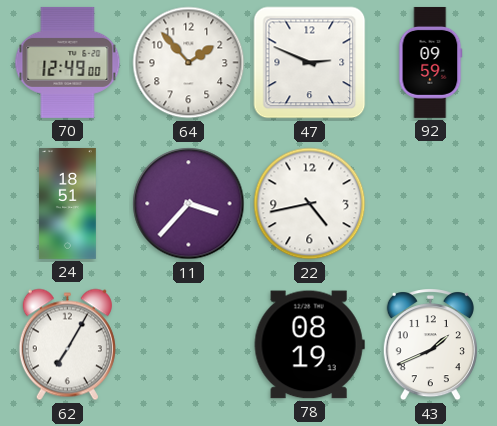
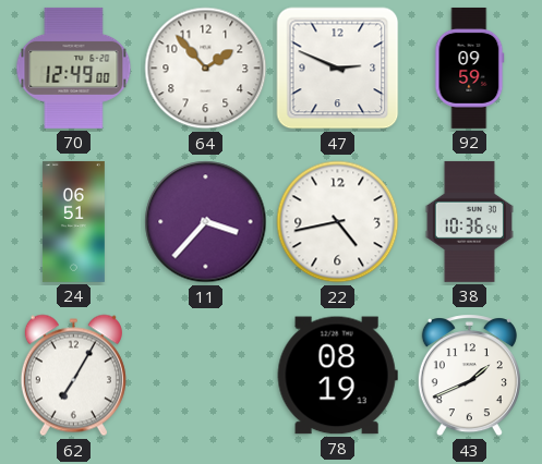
24: 18:51 -> 06:51 (73, 221)
38: none -> 10:36 (469, 221)
